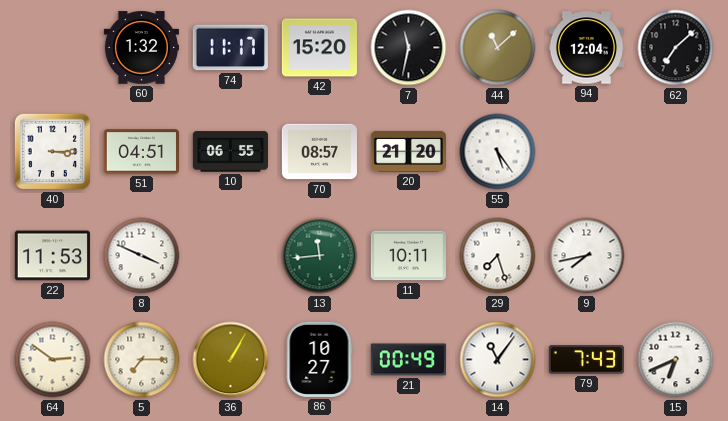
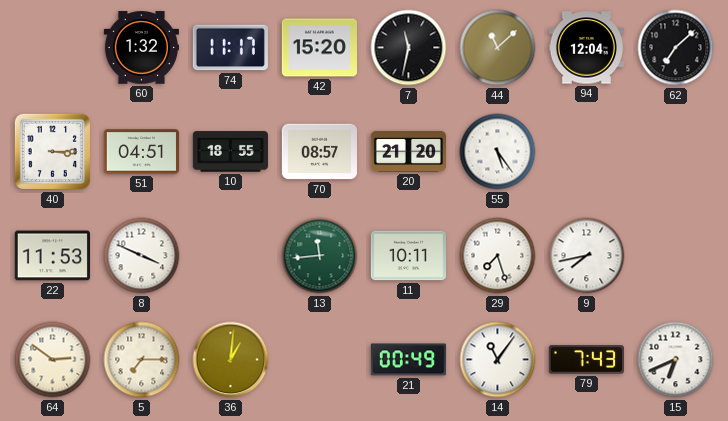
10: 06:55 -> 18:55 (230, 152)
36: 1:05 -> 1:01 (231, 360)
86: 10:27 -> none (319, 359)
